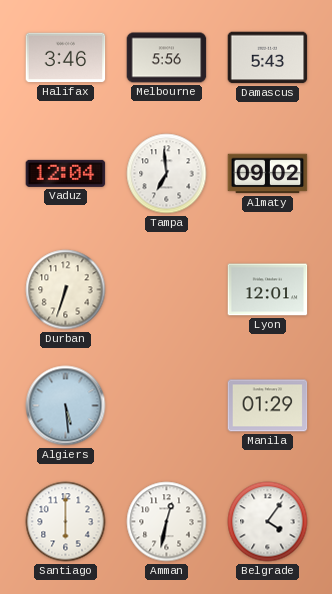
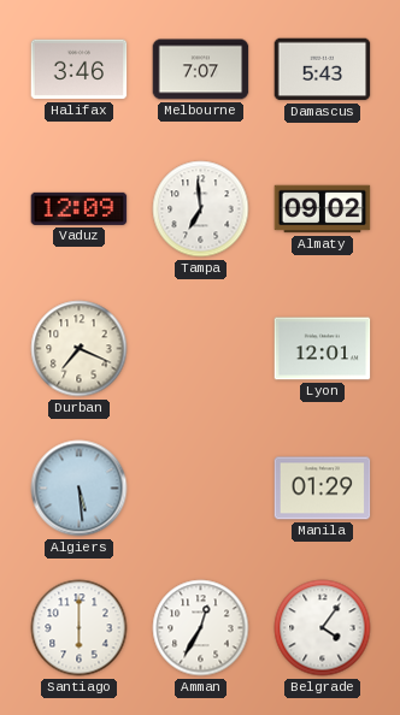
Melbourne: 5:56 -> 7:07 (201, 70)
Vaduz: 12:04 -> 12:09 (80, 208)
Durban: 6:33 -> 7:19 (80, 349)
Amman: 12:32 -> 12:35 (201, 628)
